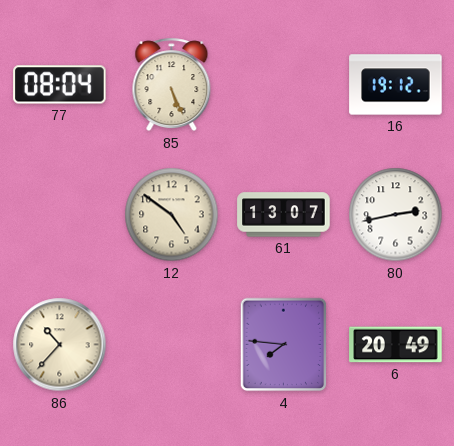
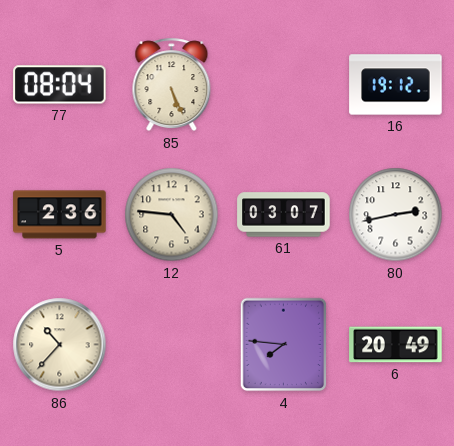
5: none -> 2:36 (60, 215)
12: 4:51 -> 4:46 (172, 215)
61: 13:07 -> 03:07 (284, 215)
